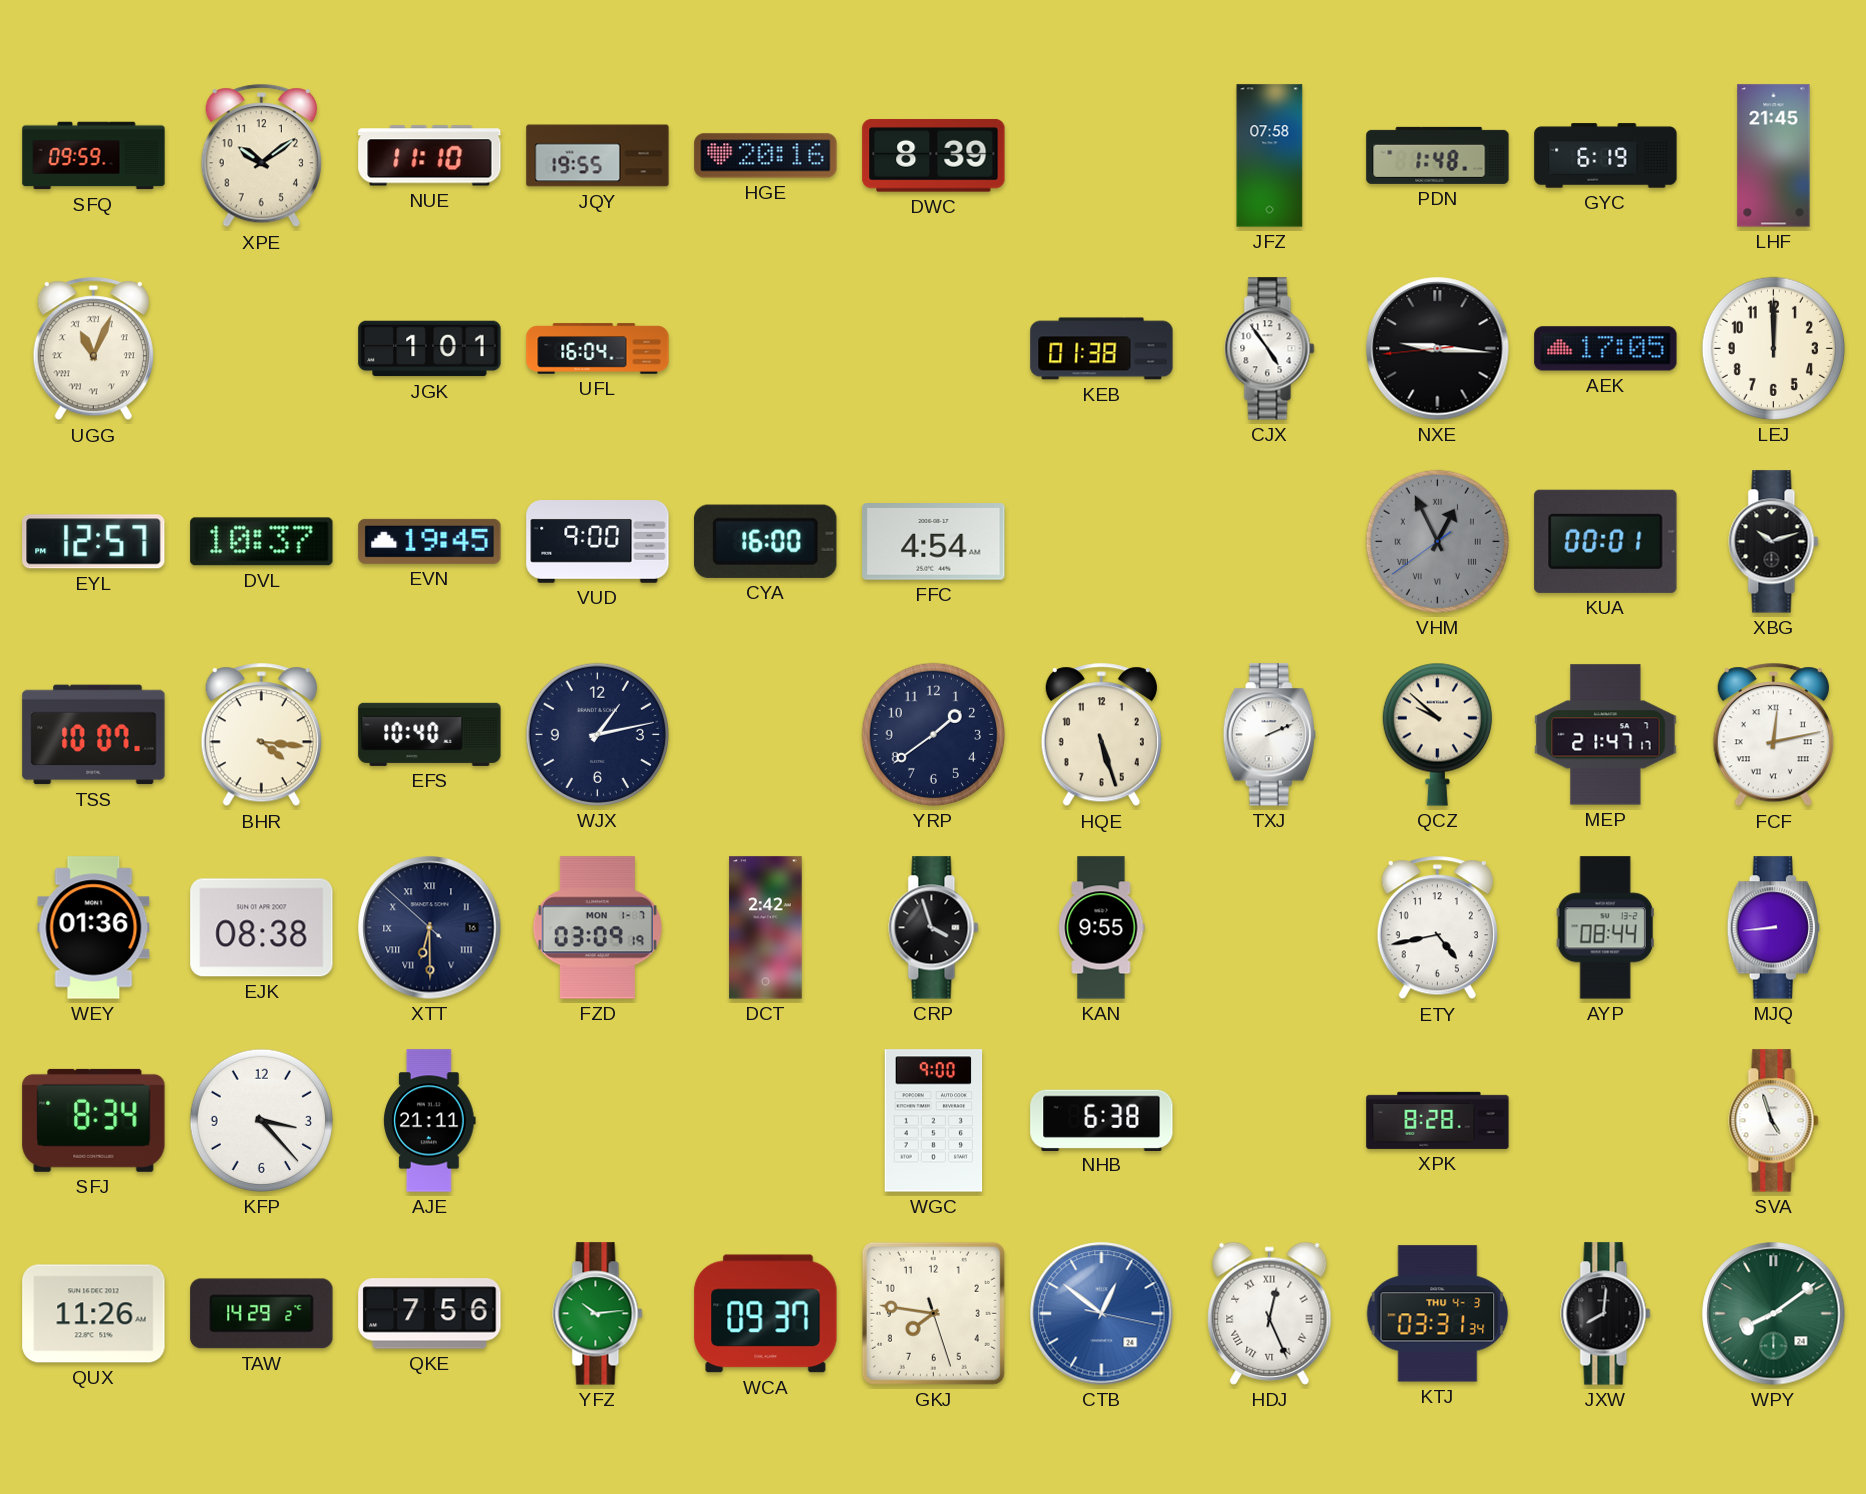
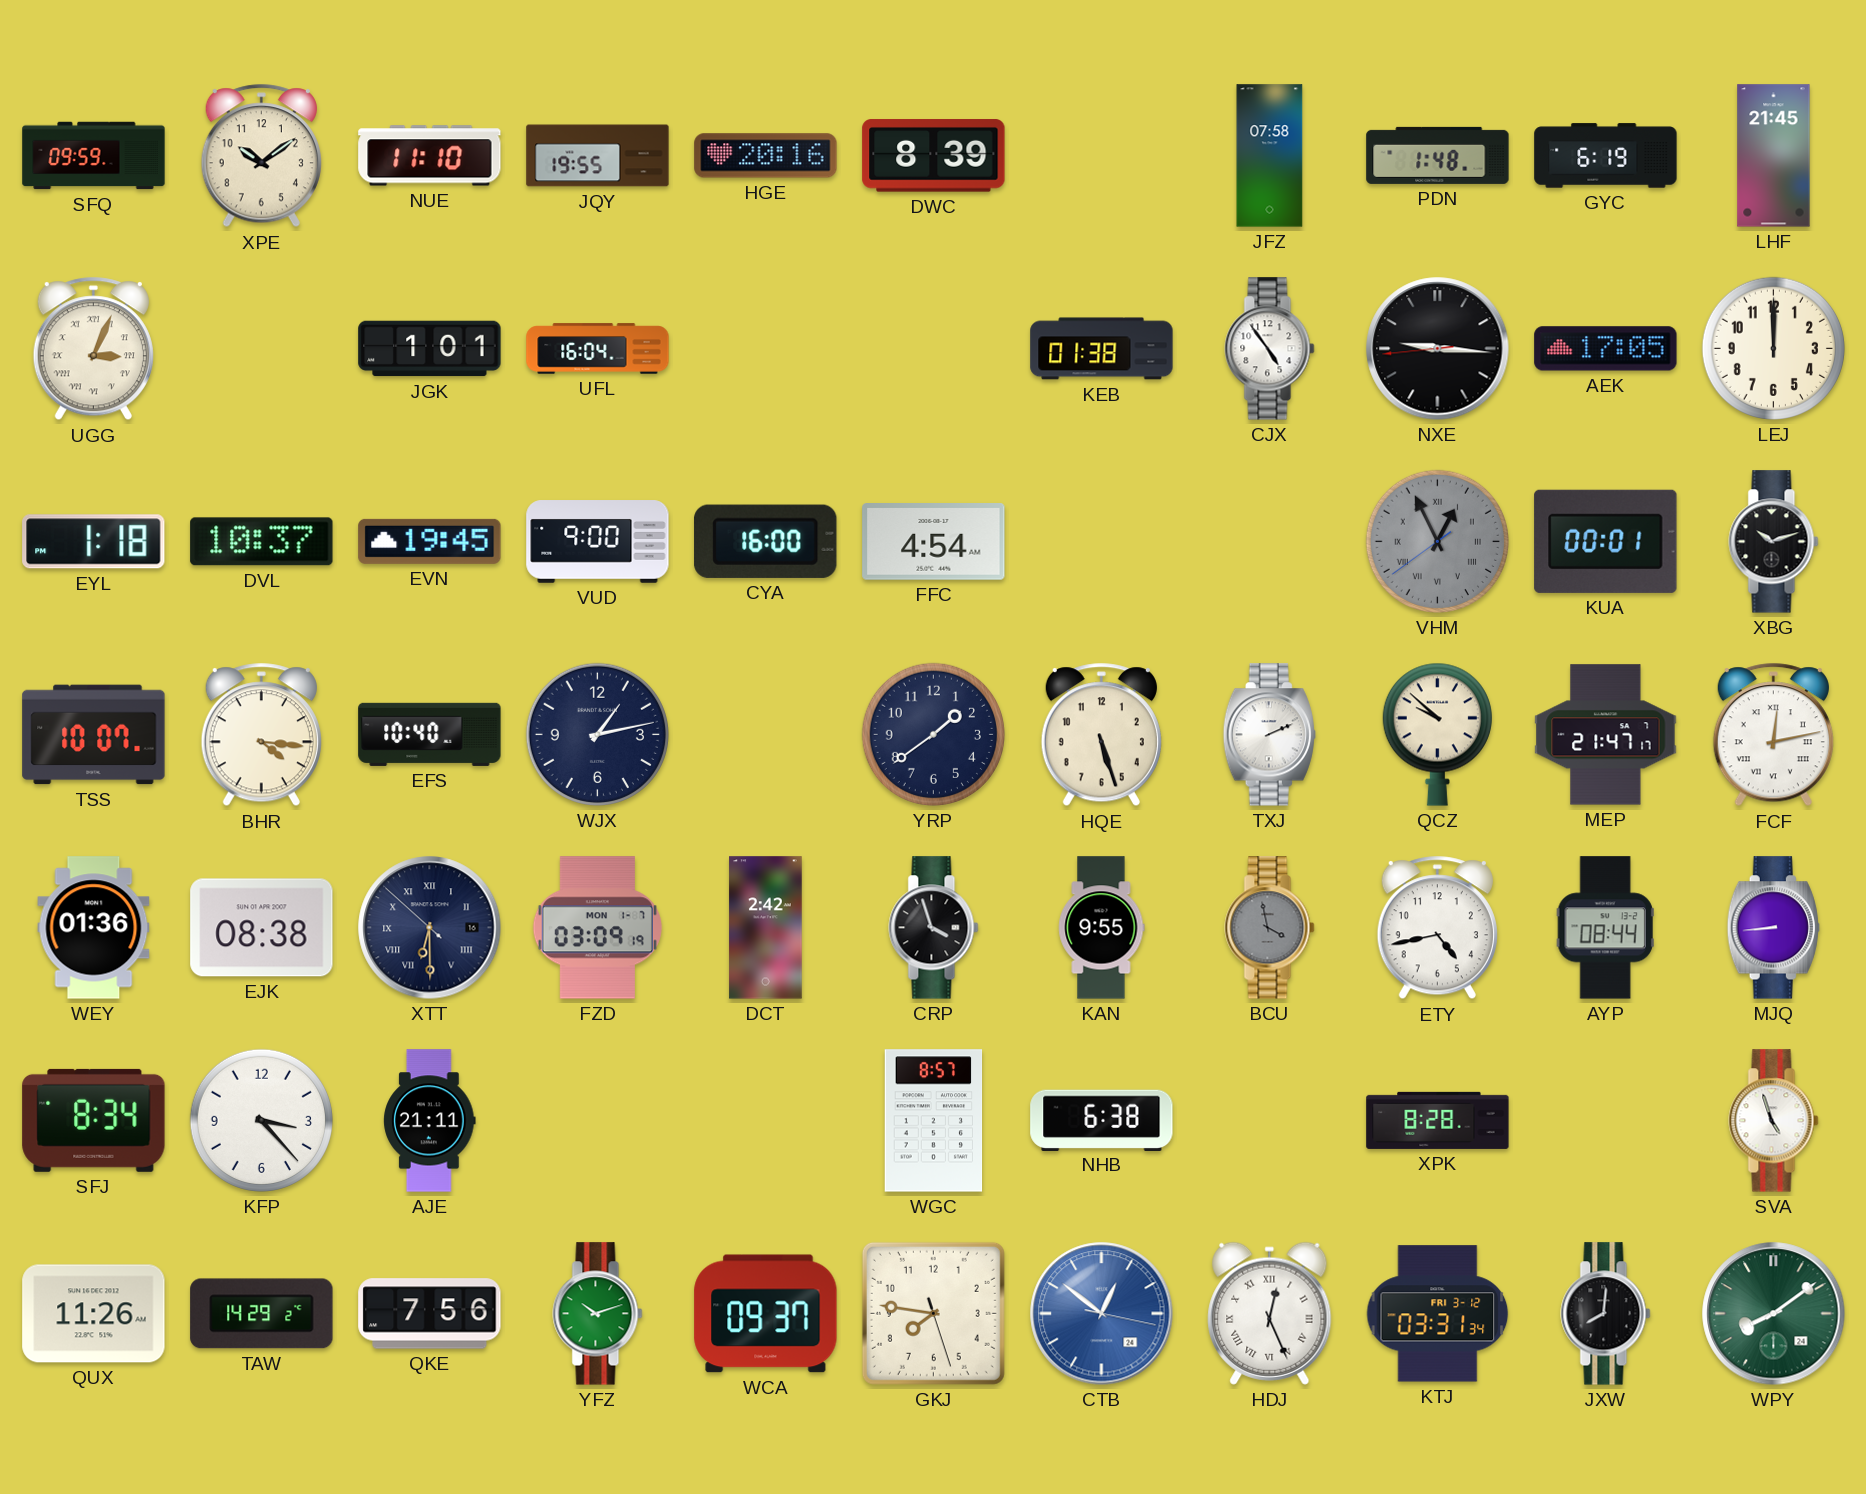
UGG: 11:04 -> 3:04 (93, 349)
EYL: 12:57 -> 1:18 (94, 542)
BCU: none -> 3:58 (1270, 928)
WGC: 9:00 -> 8:57 (934, 1121)
YFZ: 10:14 -> 10:12 (598, 1314)
KTJ date: THU 4-3 -> FRI 3-12 (1438, 1314)
